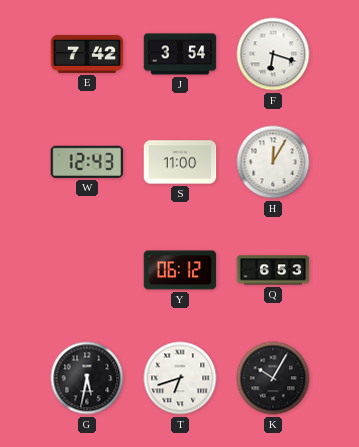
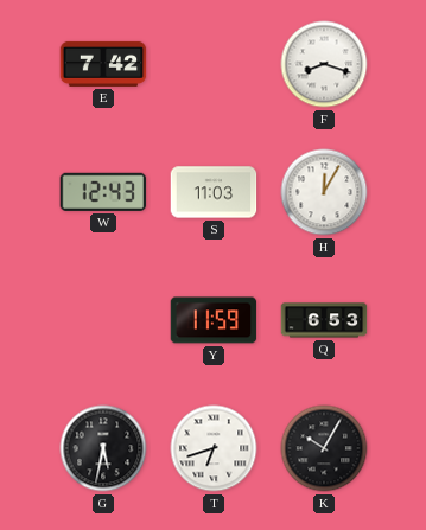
J: 3:54 -> none (180, 54)
F: 6:18 -> 8:18 (324, 64)
S: 11:00 -> 11:03 (214, 192)
Y: 06:12 -> 11:59 (214, 320)
